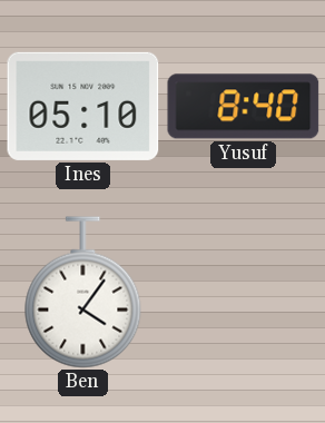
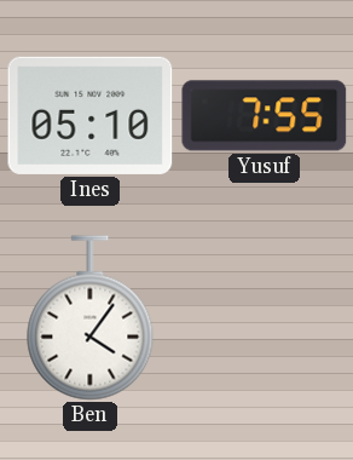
Yusuf: 8:40 -> 7:55 (265, 116)
